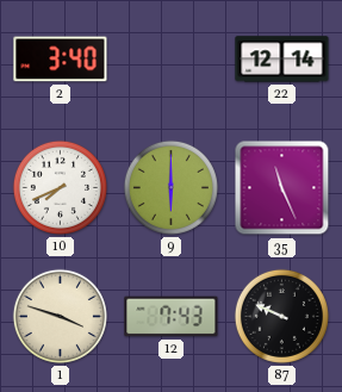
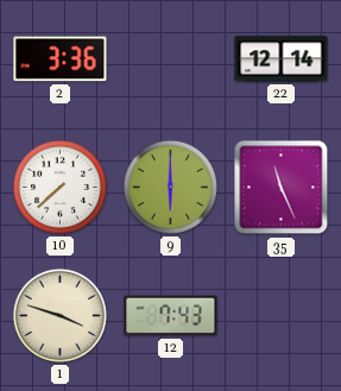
2: 3:40 -> 3:36 (61, 59)
10: 7:41 -> 7:38 (59, 187)
87: 9:49 -> none (281, 316)
